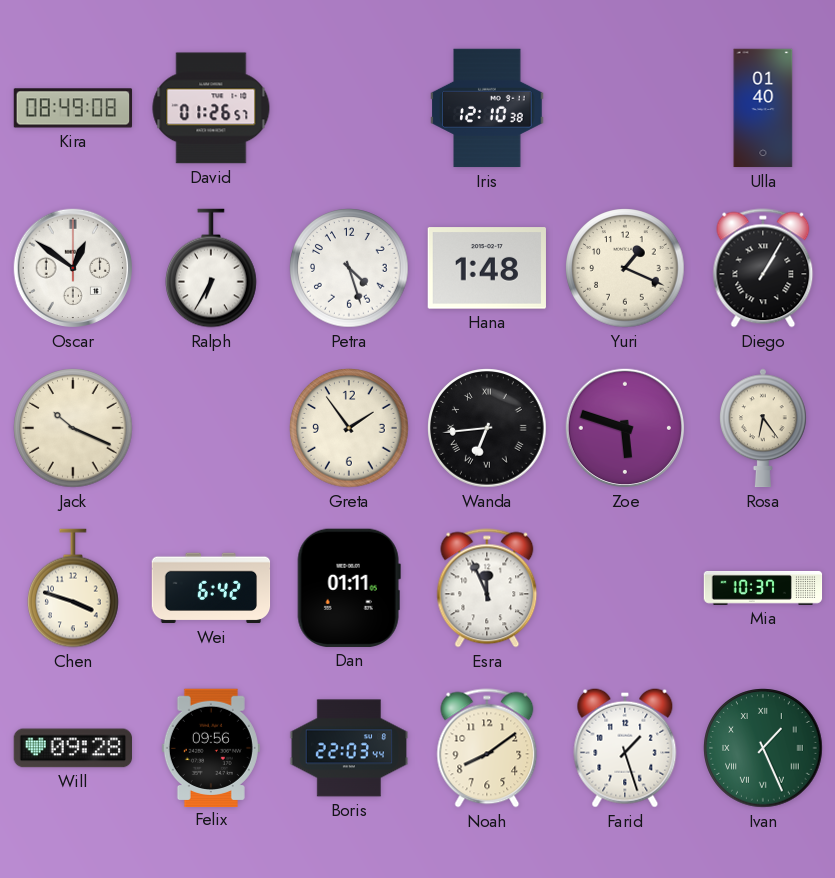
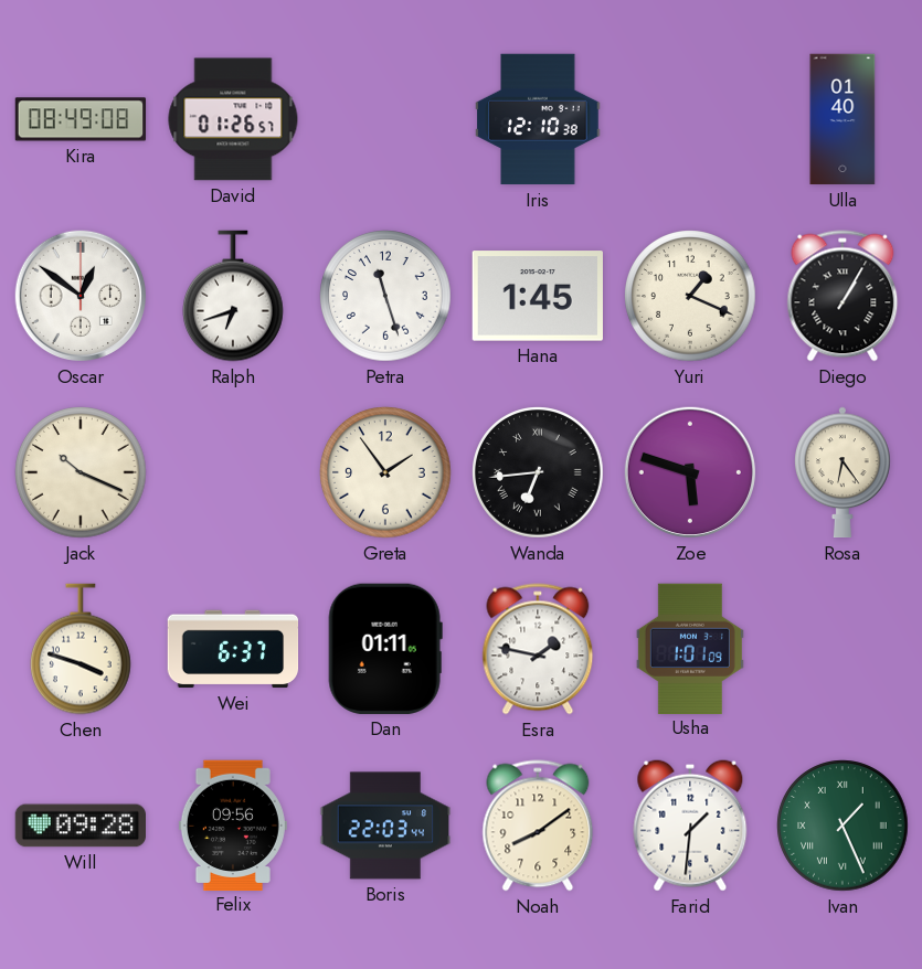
Ralph: 6:35 -> 6:42 (234, 296)
Petra: 4:27 -> 11:27 (385, 296)
Hana: 1:48 -> 1:45 (538, 296)
Wei: 6:42 -> 6:37 (233, 649)
Esra: 11:56 -> 1:47 (538, 649)
Usha: none -> 1:01 (690, 648)
Mia: 10:37 -> none (763, 588)
Farid: 1:27 -> 1:31 (690, 826)
